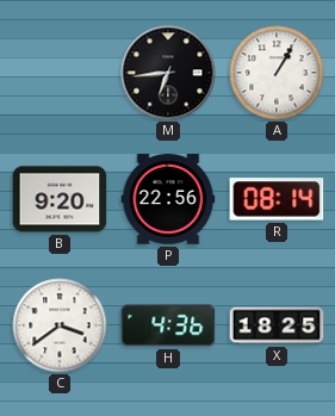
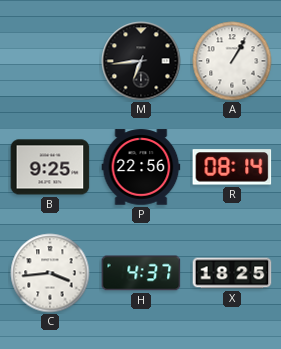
B: 9:20 -> 9:25 (50, 167)
C: 3:39 -> 3:44 (50, 273)
H: 4:36 -> 4:37 (141, 273)
